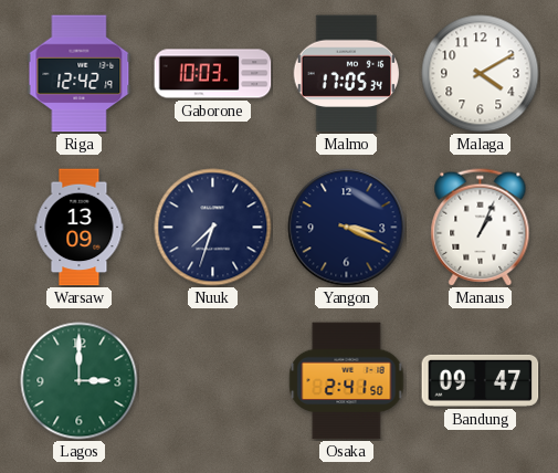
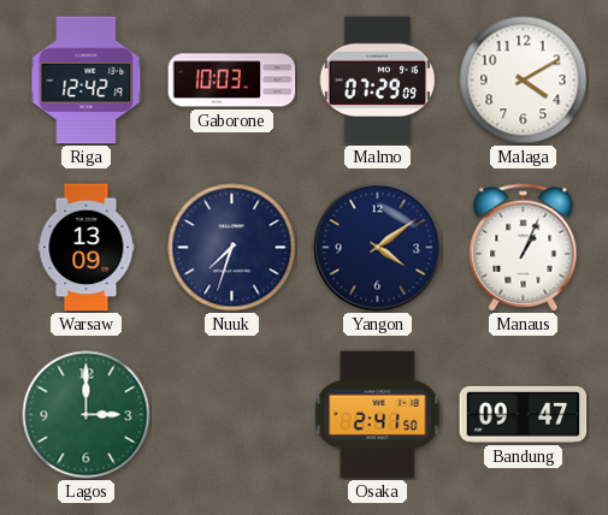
Malmo: 17:05 -> 07:29 (378, 81)
Yangon: 3:19 -> 4:09 (378, 248)
